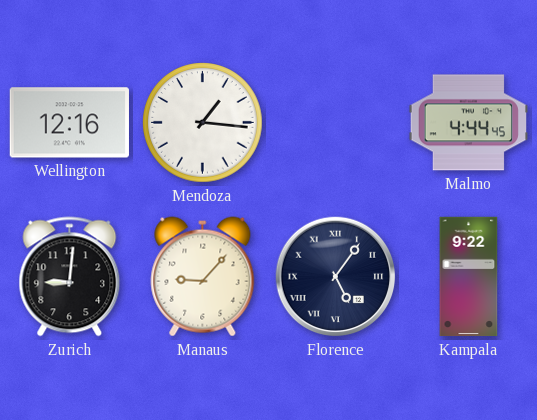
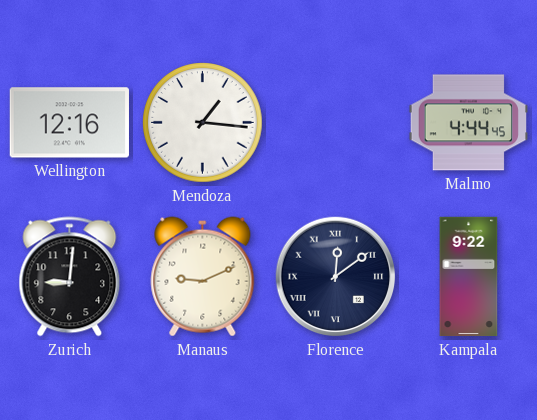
Manaus: 9:07 -> 9:11 (203, 277)
Florence: 5:06 -> 12:09 (336, 277)
